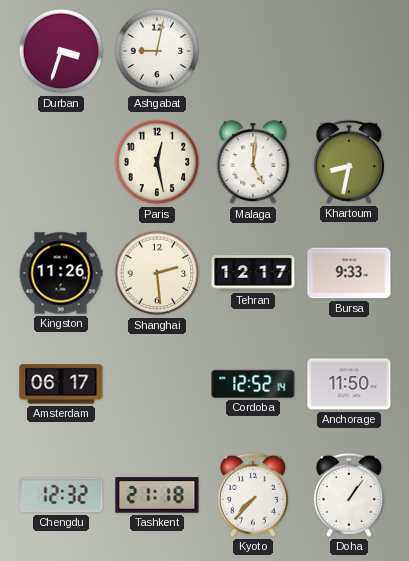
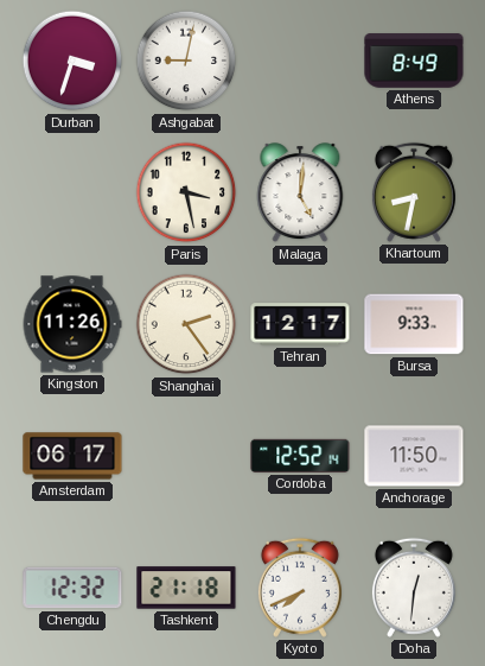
Athens: none -> 8:49 (414, 61)
Paris: 12:28 -> 3:28 (186, 192)
Shanghai: 2:29 -> 2:24 (186, 324)
Kyoto: 7:37 -> 7:41 (300, 588)
Doha: 1:06 -> 12:31 (414, 588)
